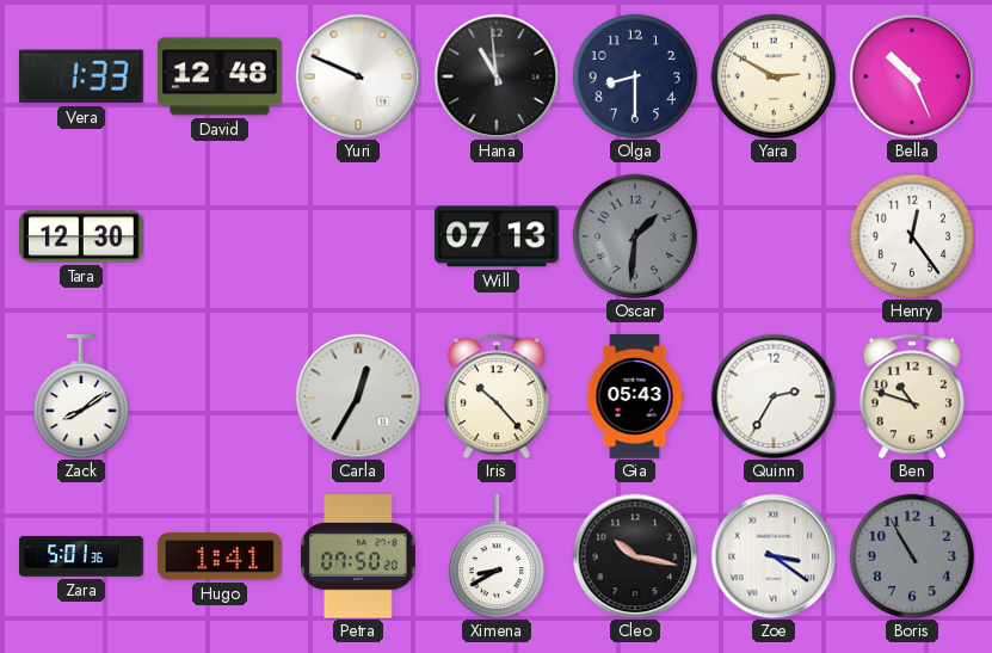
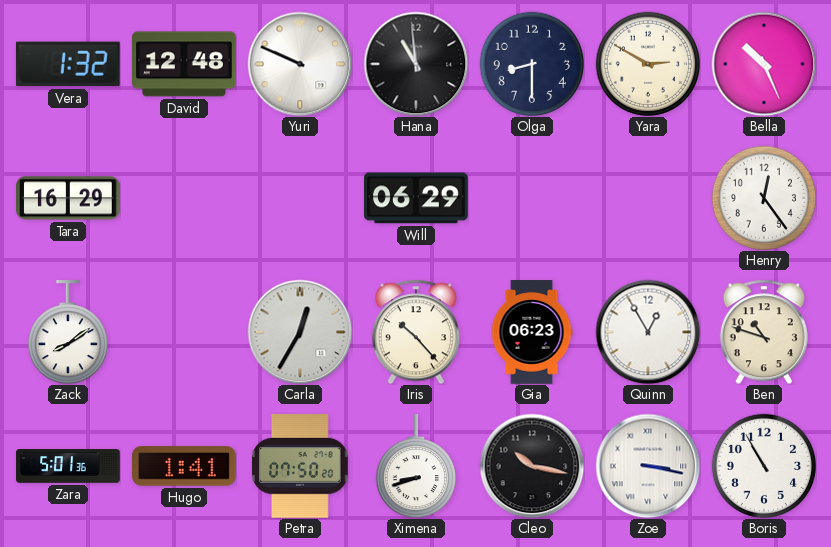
Vera: 1:33 -> 1:32 (68, 64)
Tara: 12:30 -> 16:29 (69, 198)
Will: 07:13 -> 06:29 (417, 198)
Oscar: 1:31 -> none (634, 235)
Gia: 05:43 -> 06:23 (532, 332)
Quinn: 2:35 -> 12:55 (648, 332)
Ximena: 8:40 -> 8:42 (416, 467)
Zoe: 3:21 -> 3:17 (648, 466)
Boris dial: grey -> white (763, 465)
